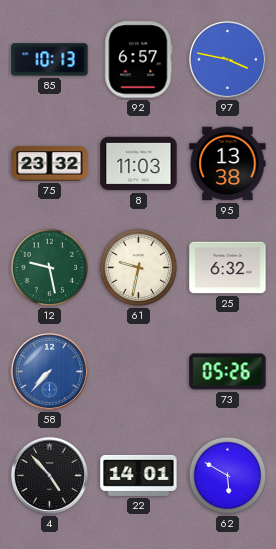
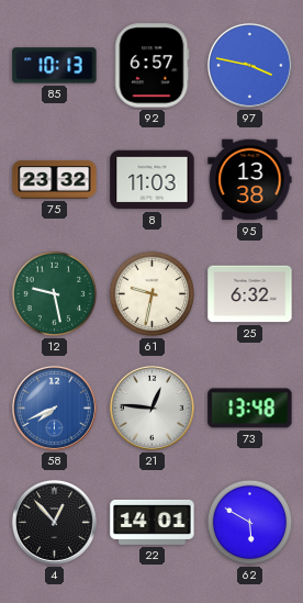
58: 7:37 -> 7:41 (54, 407)
21: none -> 12:46 (151, 407)
73: 05:26 -> 13:48 (250, 409)
4: 4:53 -> 12:53 (54, 522)
